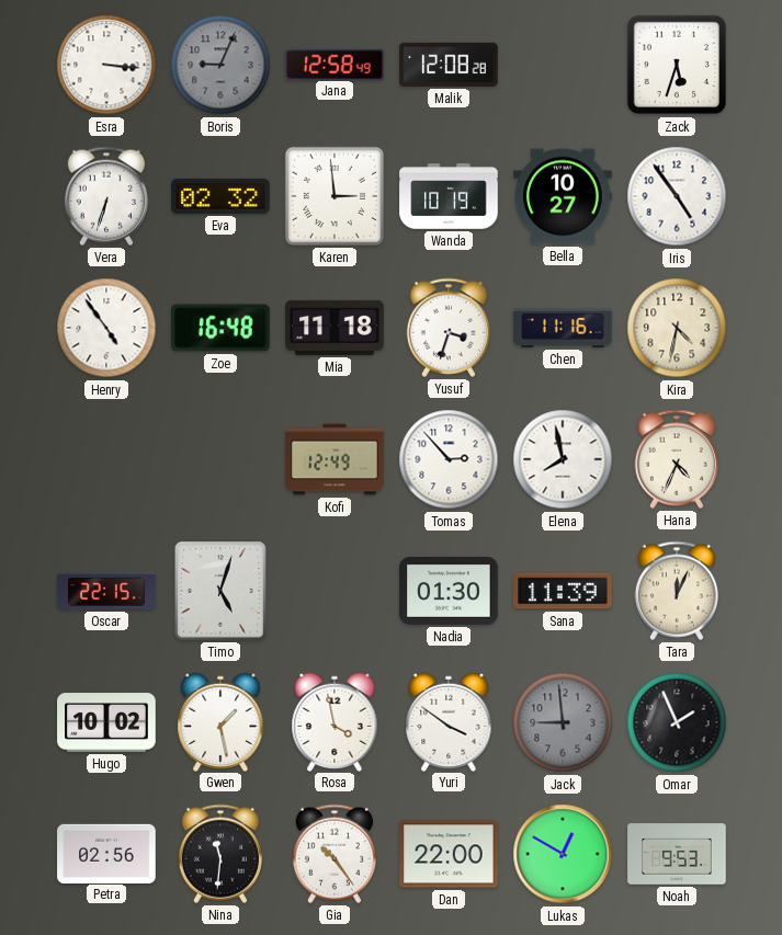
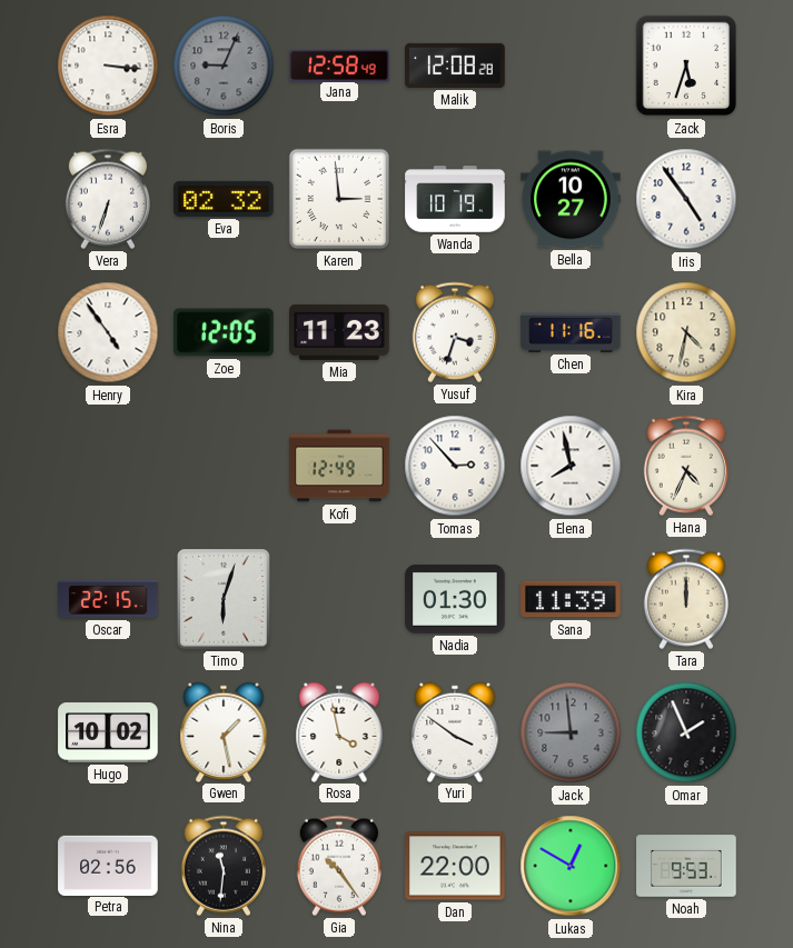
Zoe: 16:48 -> 12:05 (224, 332)
Mia: 11:18 -> 11:23 (339, 332)
Timo: 5:03 -> 6:03 (224, 599)
Tara: 12:04 -> 12:00 (686, 599)
